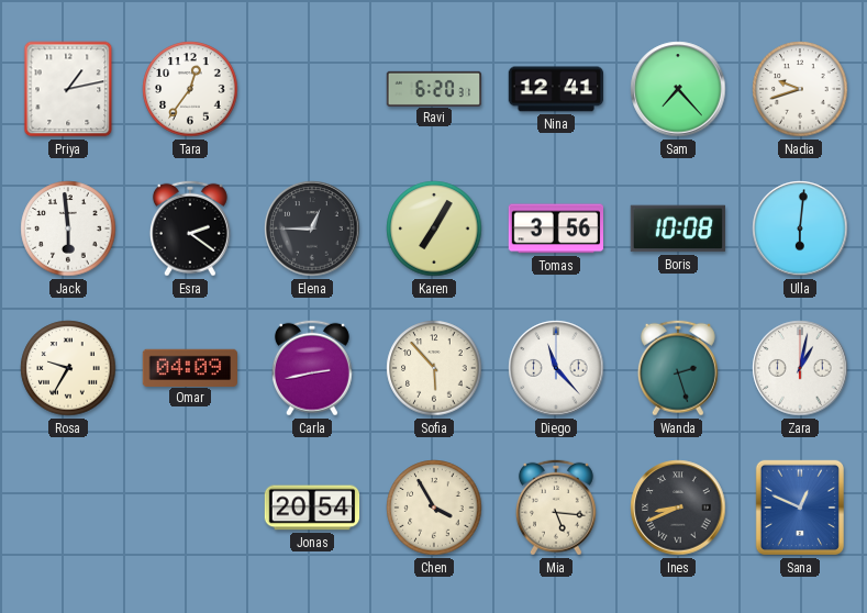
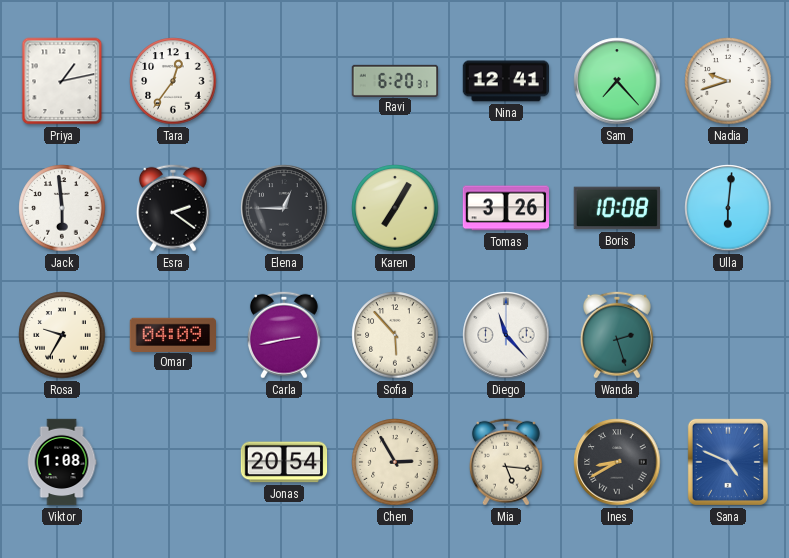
Tomas: 3:56 -> 3:26 (505, 208)
Zara: 1:02 -> none (800, 368)
Viktor: none -> 1:08 (62, 462)
Chen: 3:55 -> 2:55 (395, 462)
Ines: 8:41 -> 8:40 (617, 462)
Sana: 12:49 -> 4:49 (728, 462)
